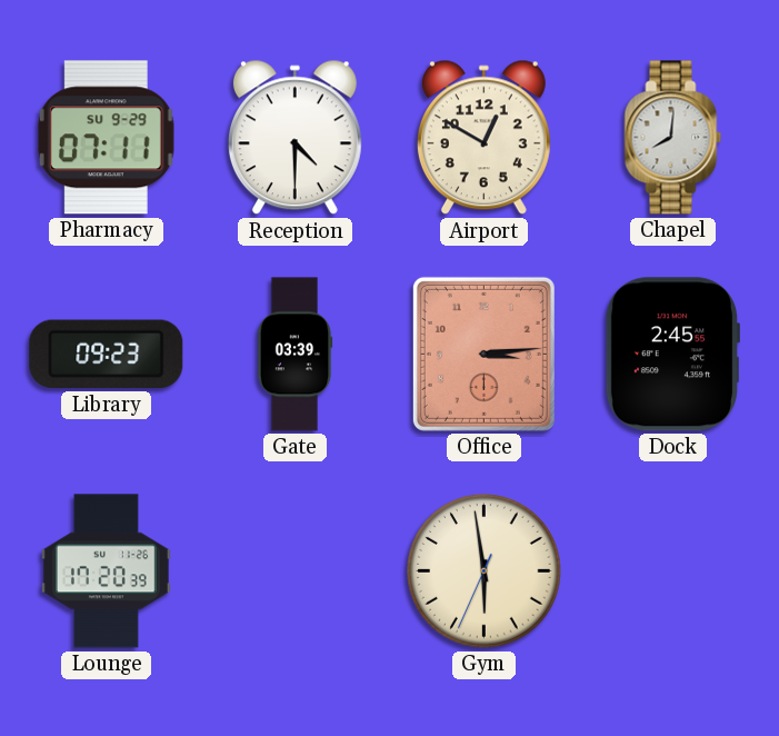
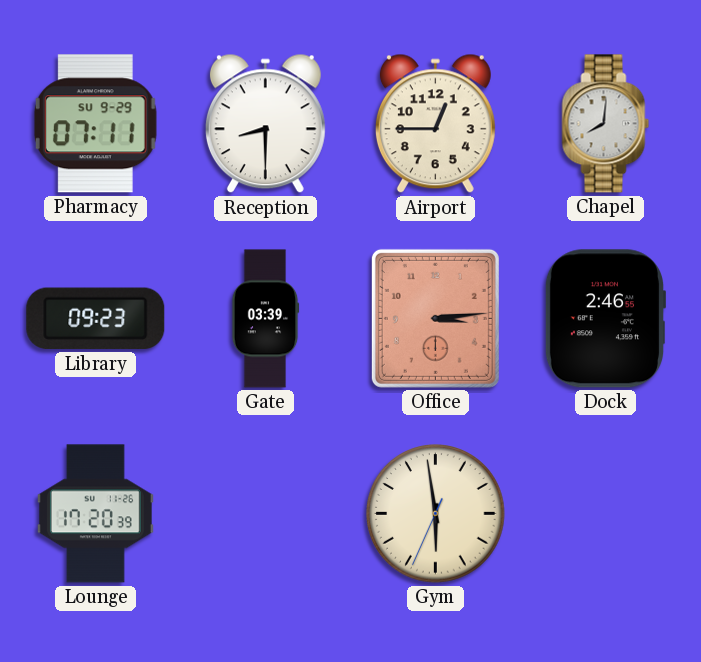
Reception: 4:30 -> 8:30 (265, 124)
Airport: 12:50 -> 12:45 (435, 124)
Dock: 2:45 -> 2:46 (604, 319)
